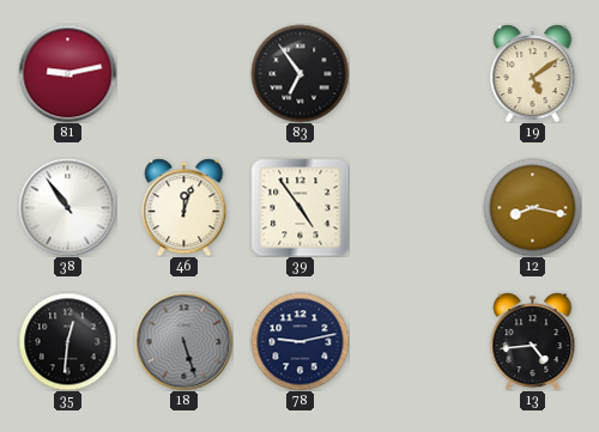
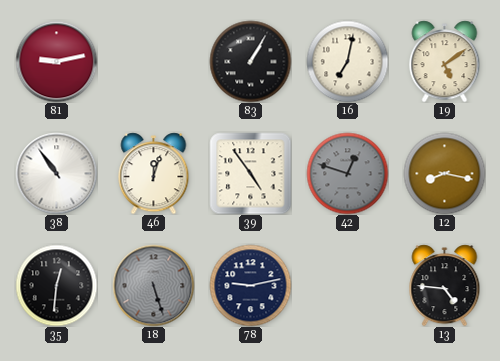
83: 6:54 -> 1:05 (250, 61)
16: none -> 7:02 (347, 61)
42: none -> 12:48 (347, 173)
13: 4:44 -> 4:46 (445, 285)
